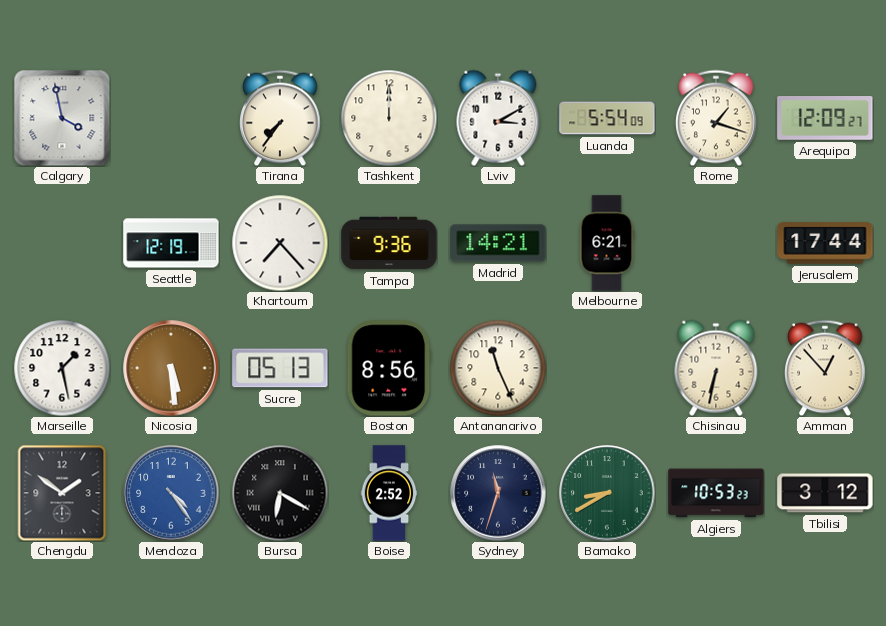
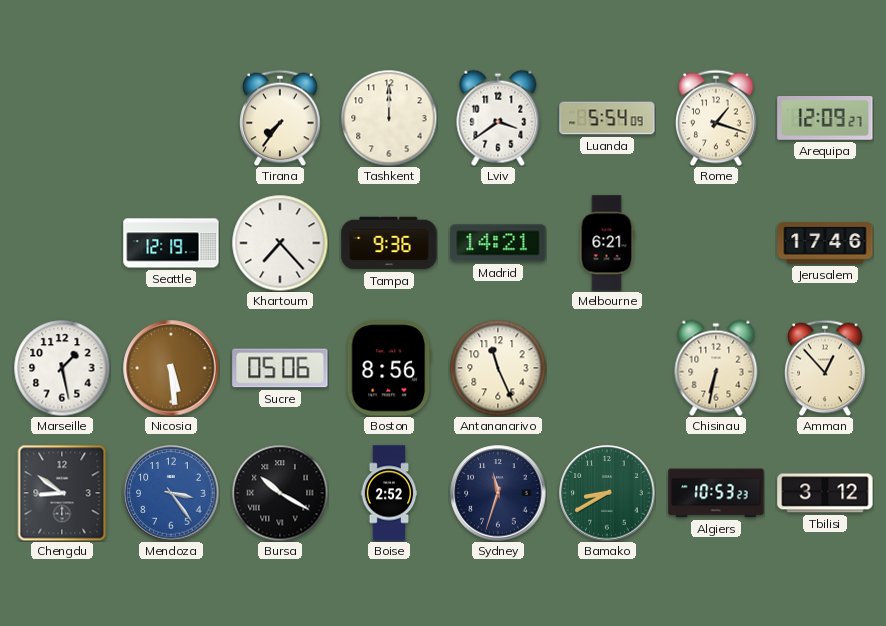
Calgary: 3:58 -> none (62, 118)
Lviv: 3:10 -> 3:39 (498, 118)
Jerusalem: 17:44 -> 17:46 (825, 243)
Sucre: 05:13 -> 05:06 (280, 368)
Chengdu: 1:51 -> 8:51 (62, 493)
Mendoza: 4:24 -> 3:24 (171, 493)
Bursa: 6:20 -> 10:20 (280, 493)
